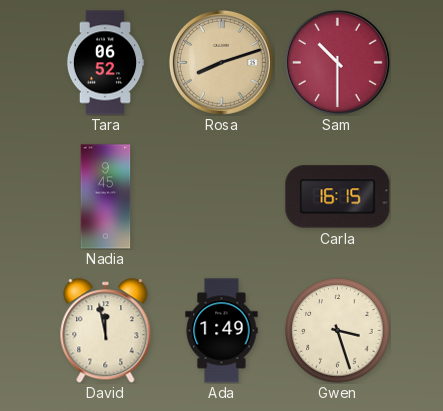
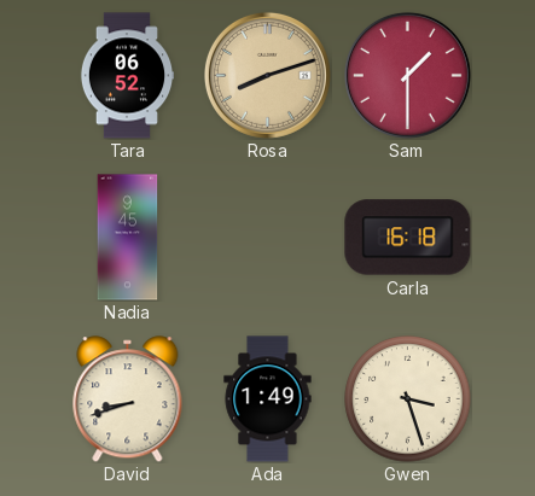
Sam: 10:30 -> 1:30 (407, 75)
Carla: 16:15 -> 16:18 (408, 238)
David: 11:58 -> 8:42 (128, 399)
